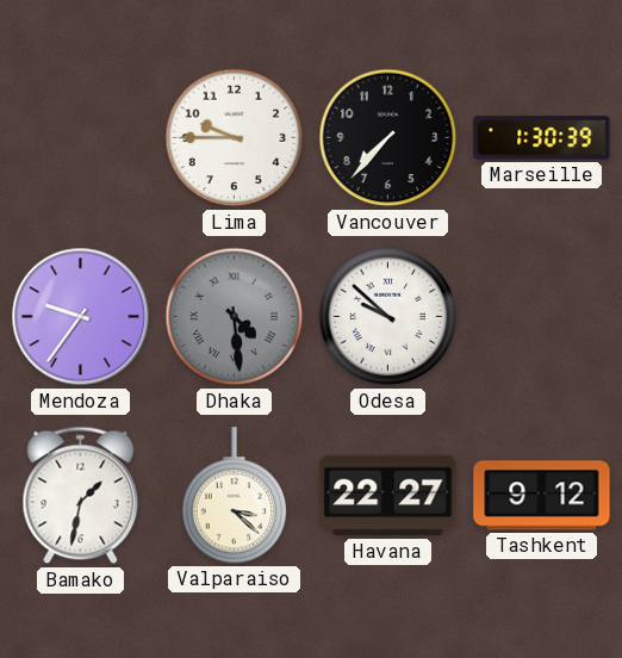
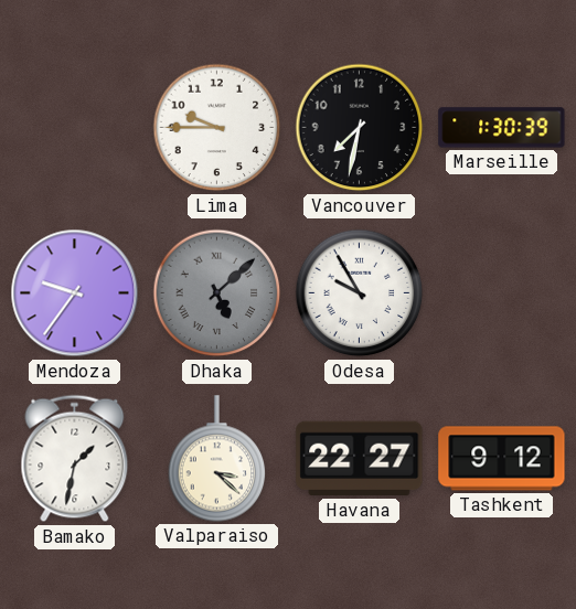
Vancouver: 7:37 -> 7:32 (360, 128)
Dhaka: 4:29 -> 5:08 (217, 293)
Odesa: 9:52 -> 9:55 (360, 293)
